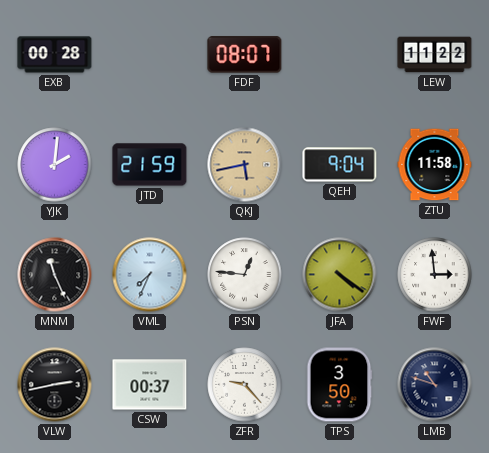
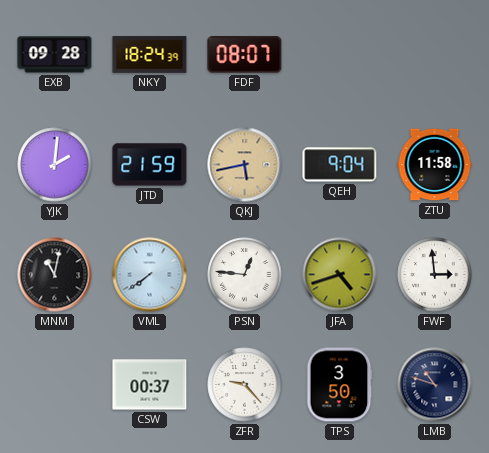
EXB: 00:28 -> 09:28 (55, 55)
NKY: none -> 18:24 (150, 55)
LEW: 11:22 -> none (435, 55)
MNM: 11:26 -> 11:02 (55, 275)
VML: 7:34 -> 7:39 (150, 275)
JFA: 4:21 -> 4:42 (340, 275)
VLW: 2:43 -> none (55, 385)
